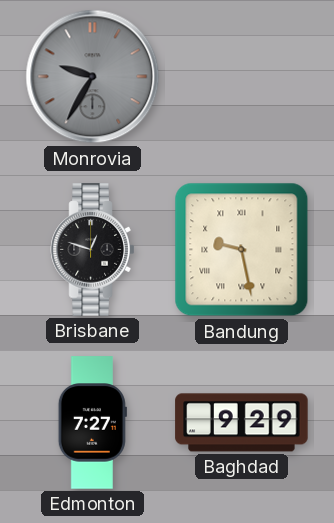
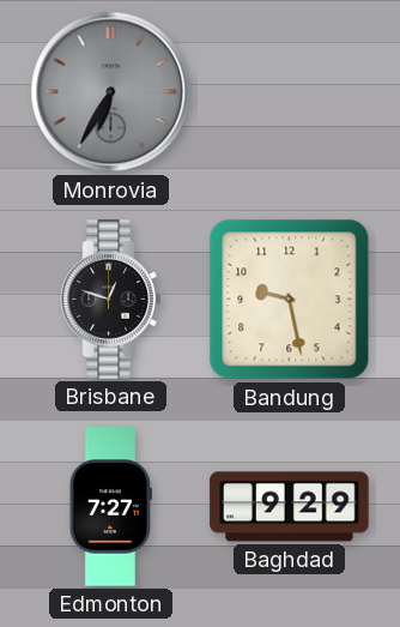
Monrovia: 9:35 -> 6:35 (111, 92)
Bandung numerals: Roman -> Arabic (290, 300)
